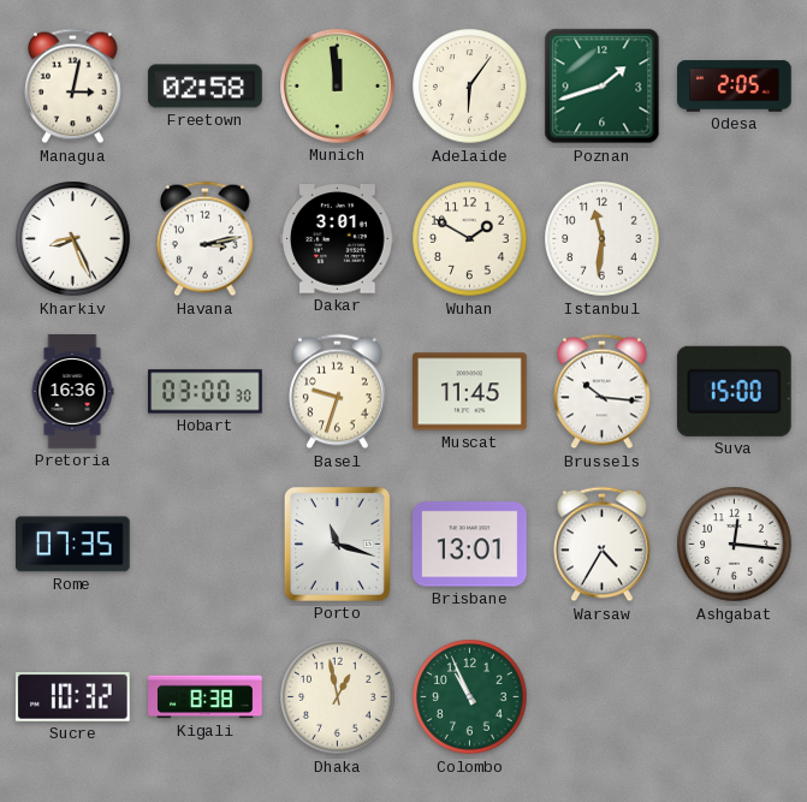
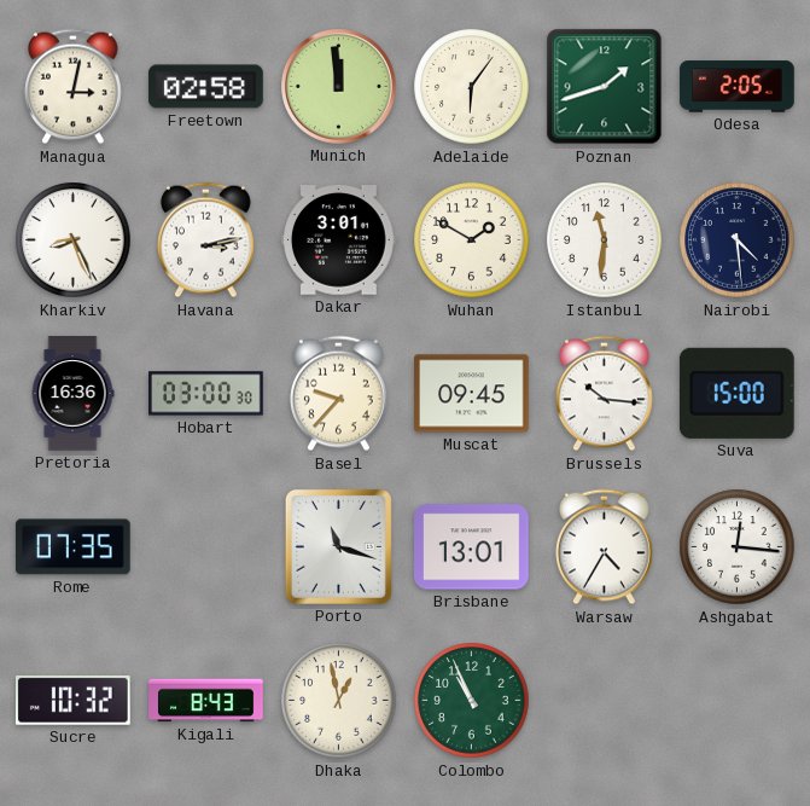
Nairobi: none -> 4:29 (738, 240)
Basel: 9:33 -> 9:37 (339, 394)
Muscat: 11:45 -> 09:45 (472, 394)
Kigali: 8:38 -> 8:43 (206, 701)
